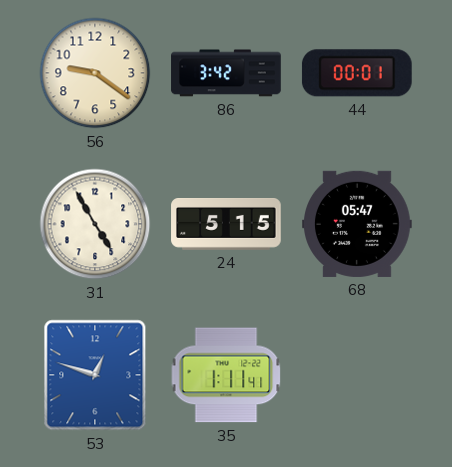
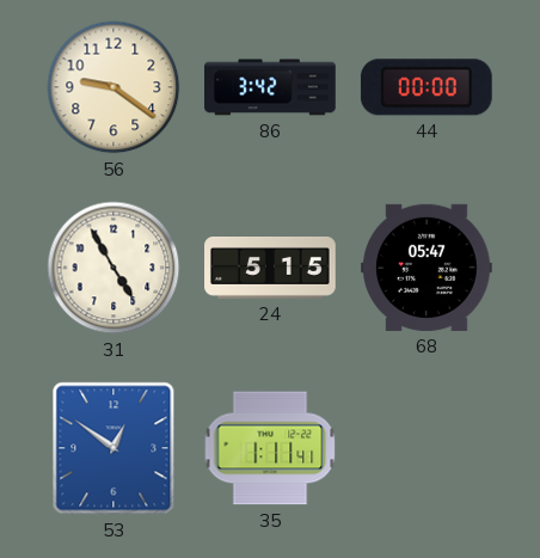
44: 00:01 -> 00:00 (427, 87)
53: 12:48 -> 12:51 (113, 448)
